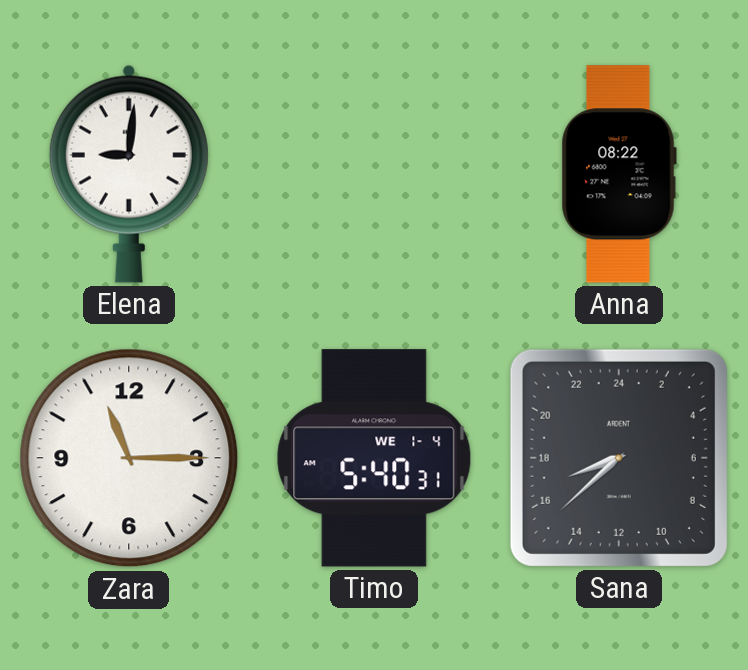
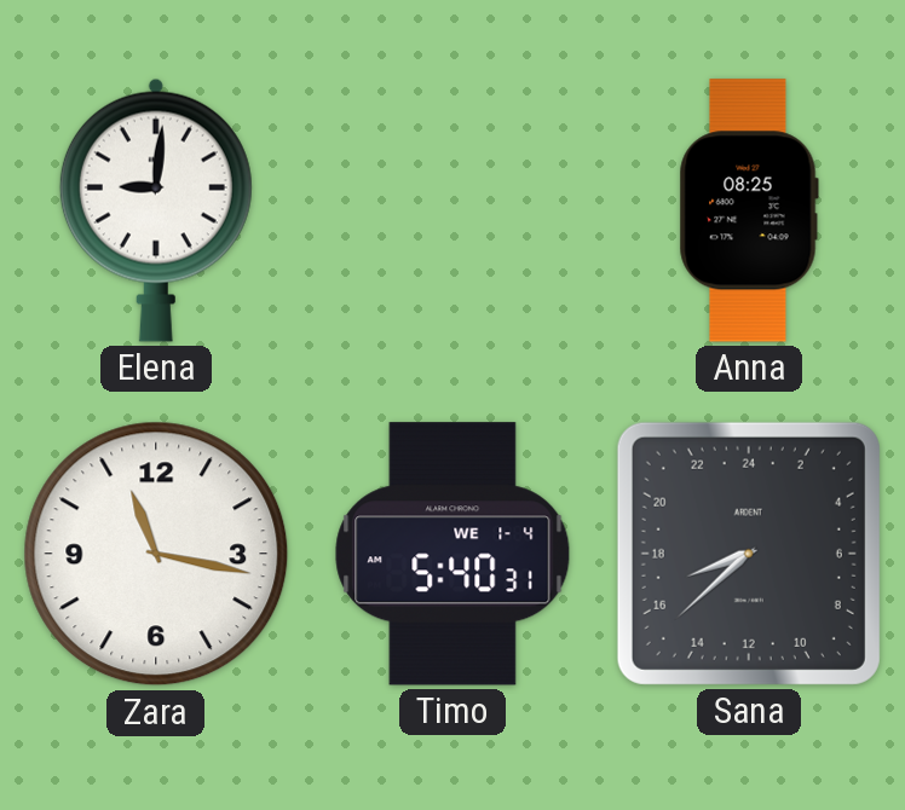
Anna: 08:22 -> 08:25 (749, 210)
Zara: 11:15 -> 11:17 (156, 554)
